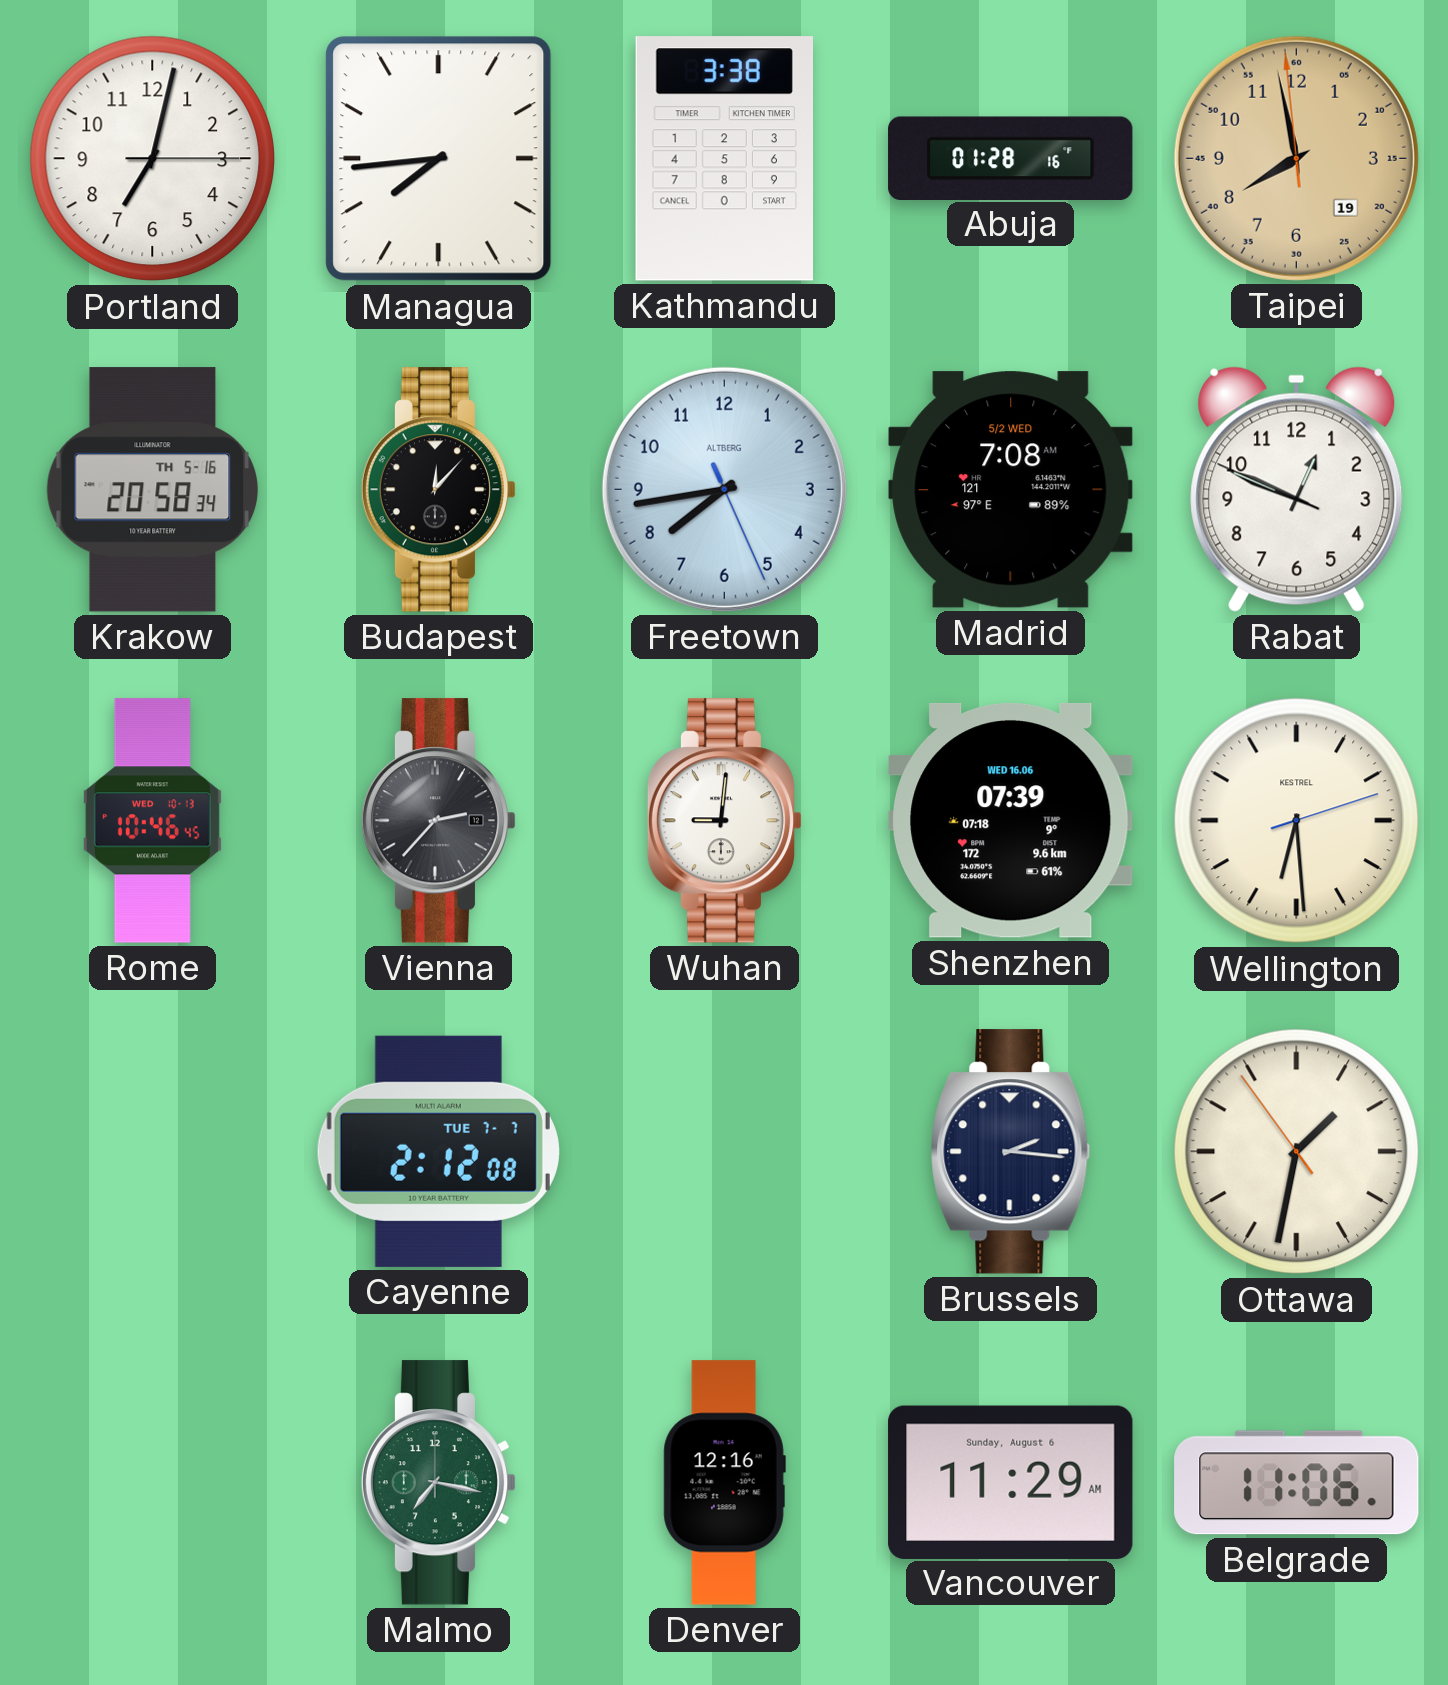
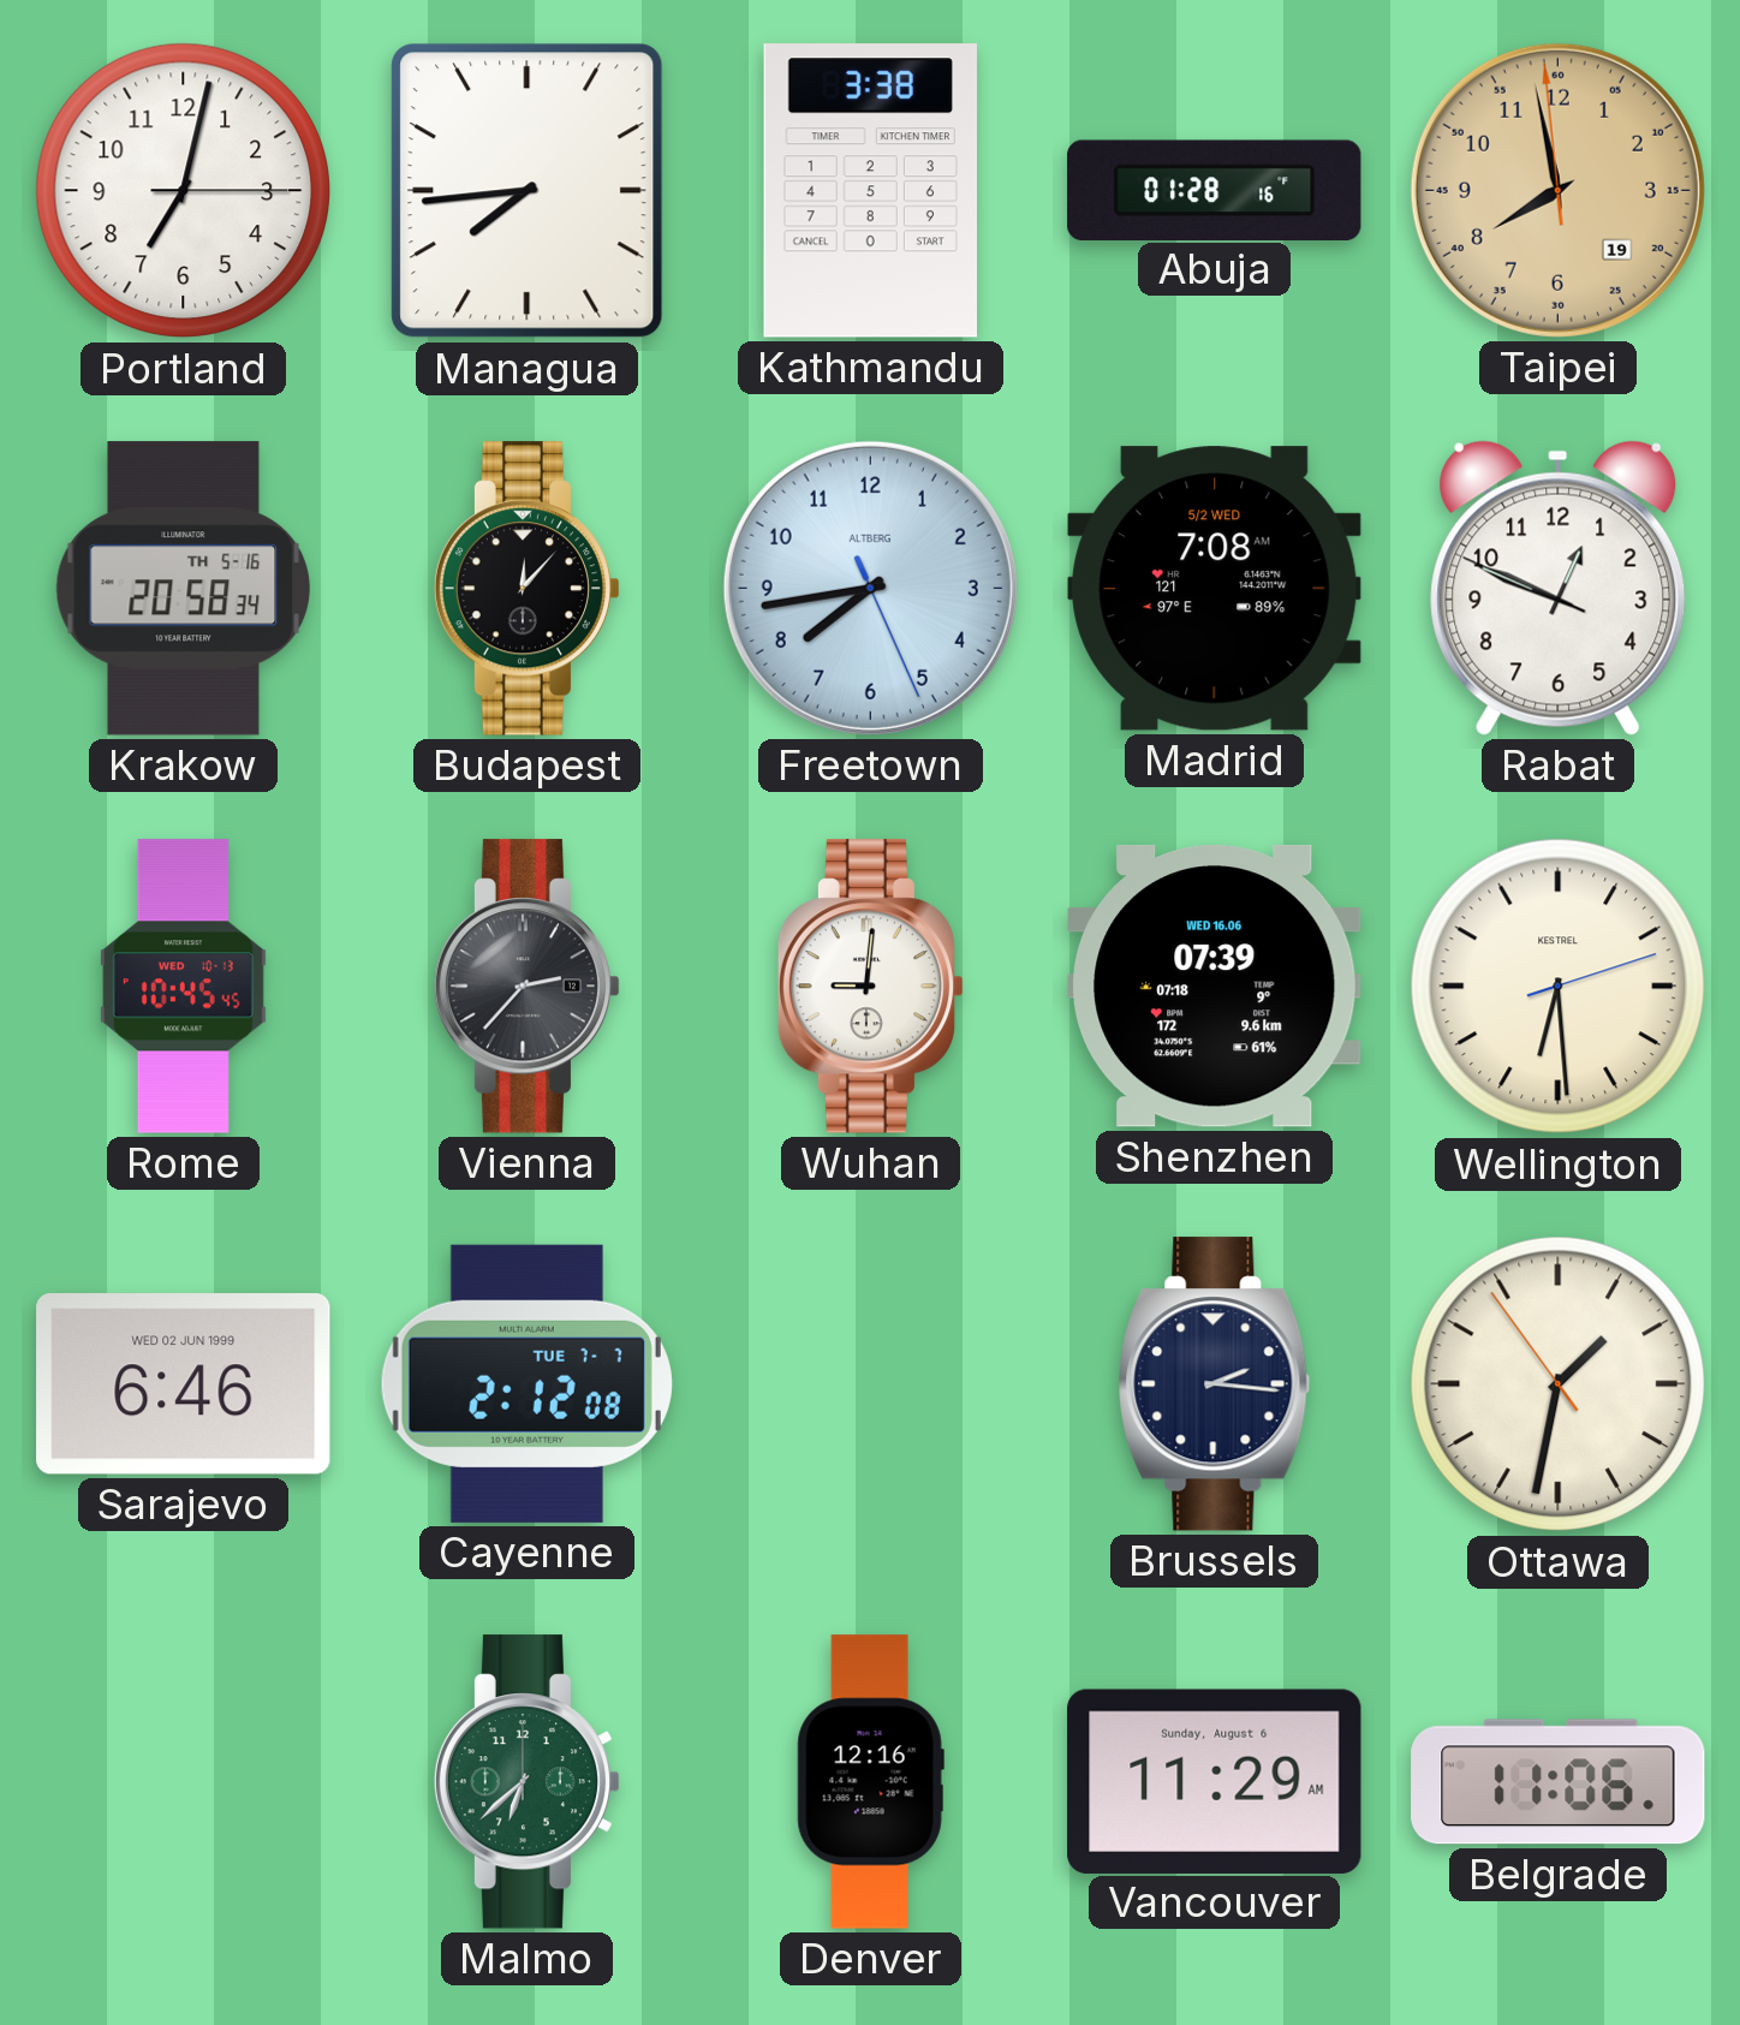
Rome: 10:46 -> 10:45 (183, 987)
Sarajevo: none -> 6:46 (184, 1384)
Malmo: 7:17 -> 6:38 (528, 1782)
